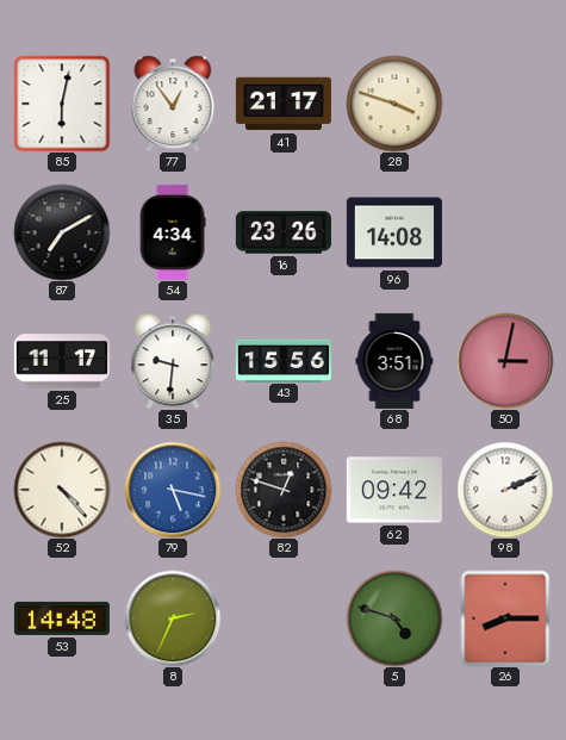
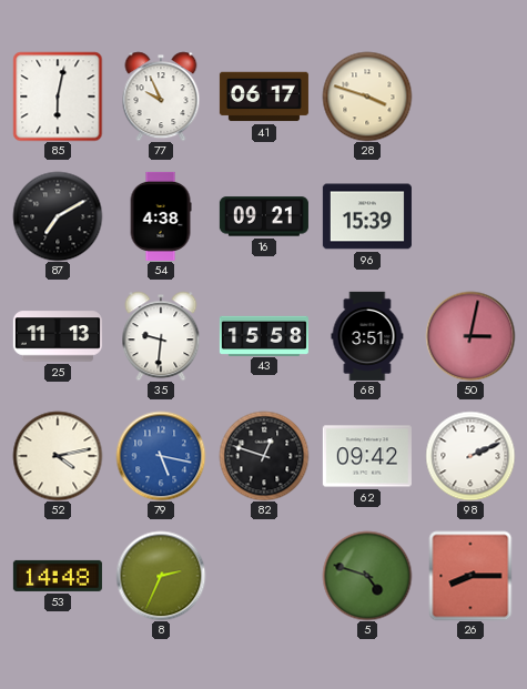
77: 12:54 -> 9:56 (161, 97)
41: 21:17 -> 06:17 (264, 97)
54: 4:34 -> 4:38 (161, 216)
16: 23:26 -> 09:21 (264, 216)
96: 14:08 -> 15:39 (367, 216)
25: 11:17 -> 11:13 (58, 336)
43: 15:56 -> 15:58 (264, 335)
52: 4:23 -> 4:13 (58, 456)
